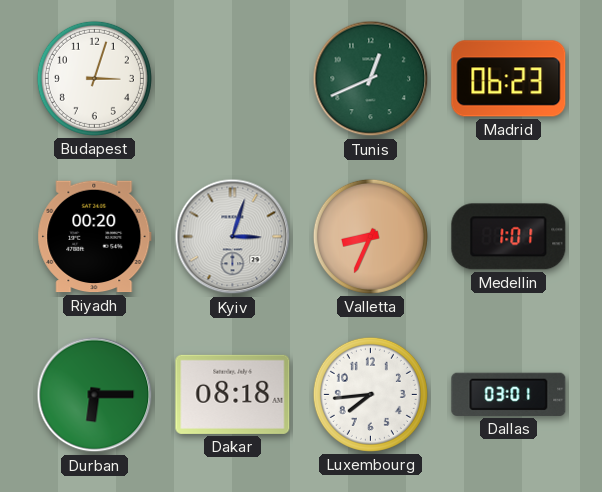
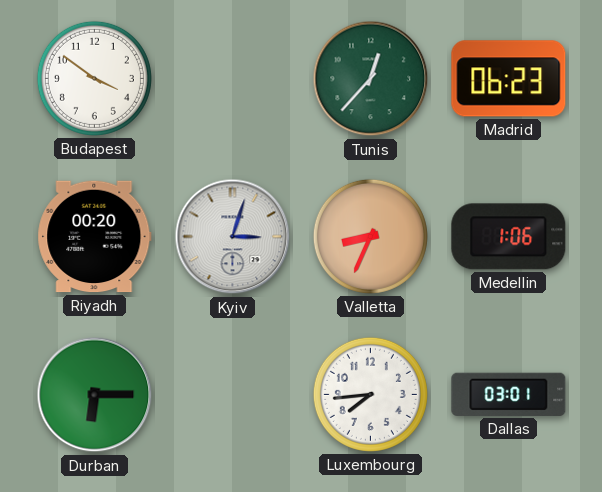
Budapest: 3:03 -> 3:51 (94, 78)
Tunis: 12:41 -> 12:37 (371, 79)
Medellin: 1:01 -> 1:06 (509, 237)
Dakar: 08:18 -> none (233, 394)
